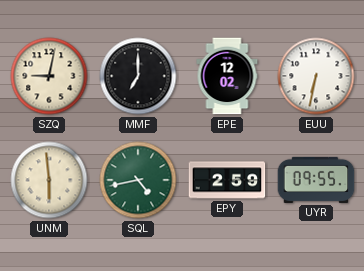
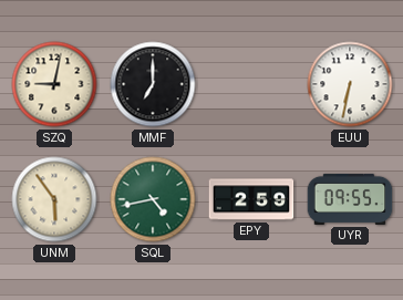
EPE: 12:02 -> none (227, 76)
UNM: 5:59 -> 5:54 (54, 199)
